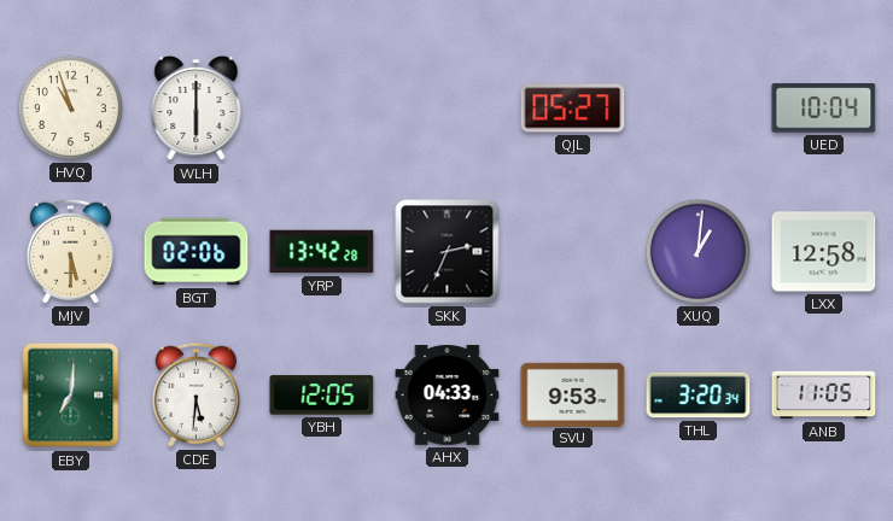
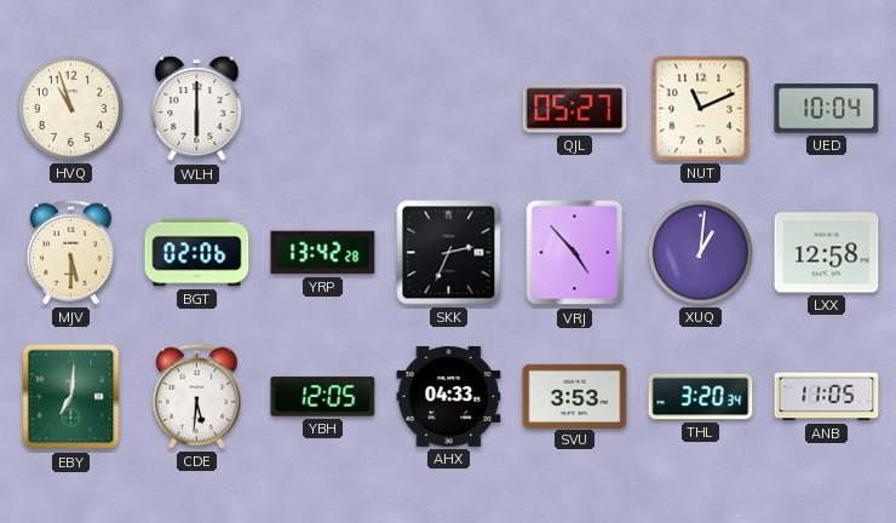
NUT: none -> 11:11 (701, 109)
VRJ: none -> 4:53 (575, 253)
SVU: 9:53 -> 3:53 (575, 396)
